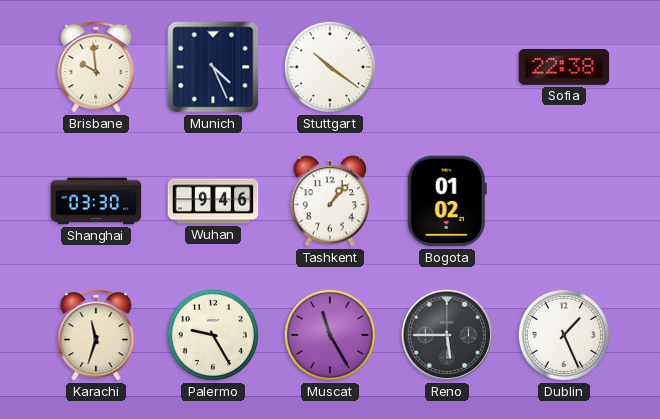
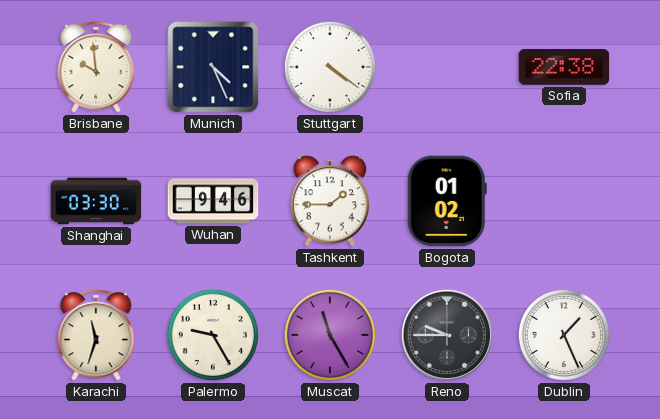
Stuttgart: 10:21 -> 4:21 (330, 67)
Tashkent: 1:07 -> 1:45 (330, 201)
Reno: 5:45 -> 9:45 (447, 335)
